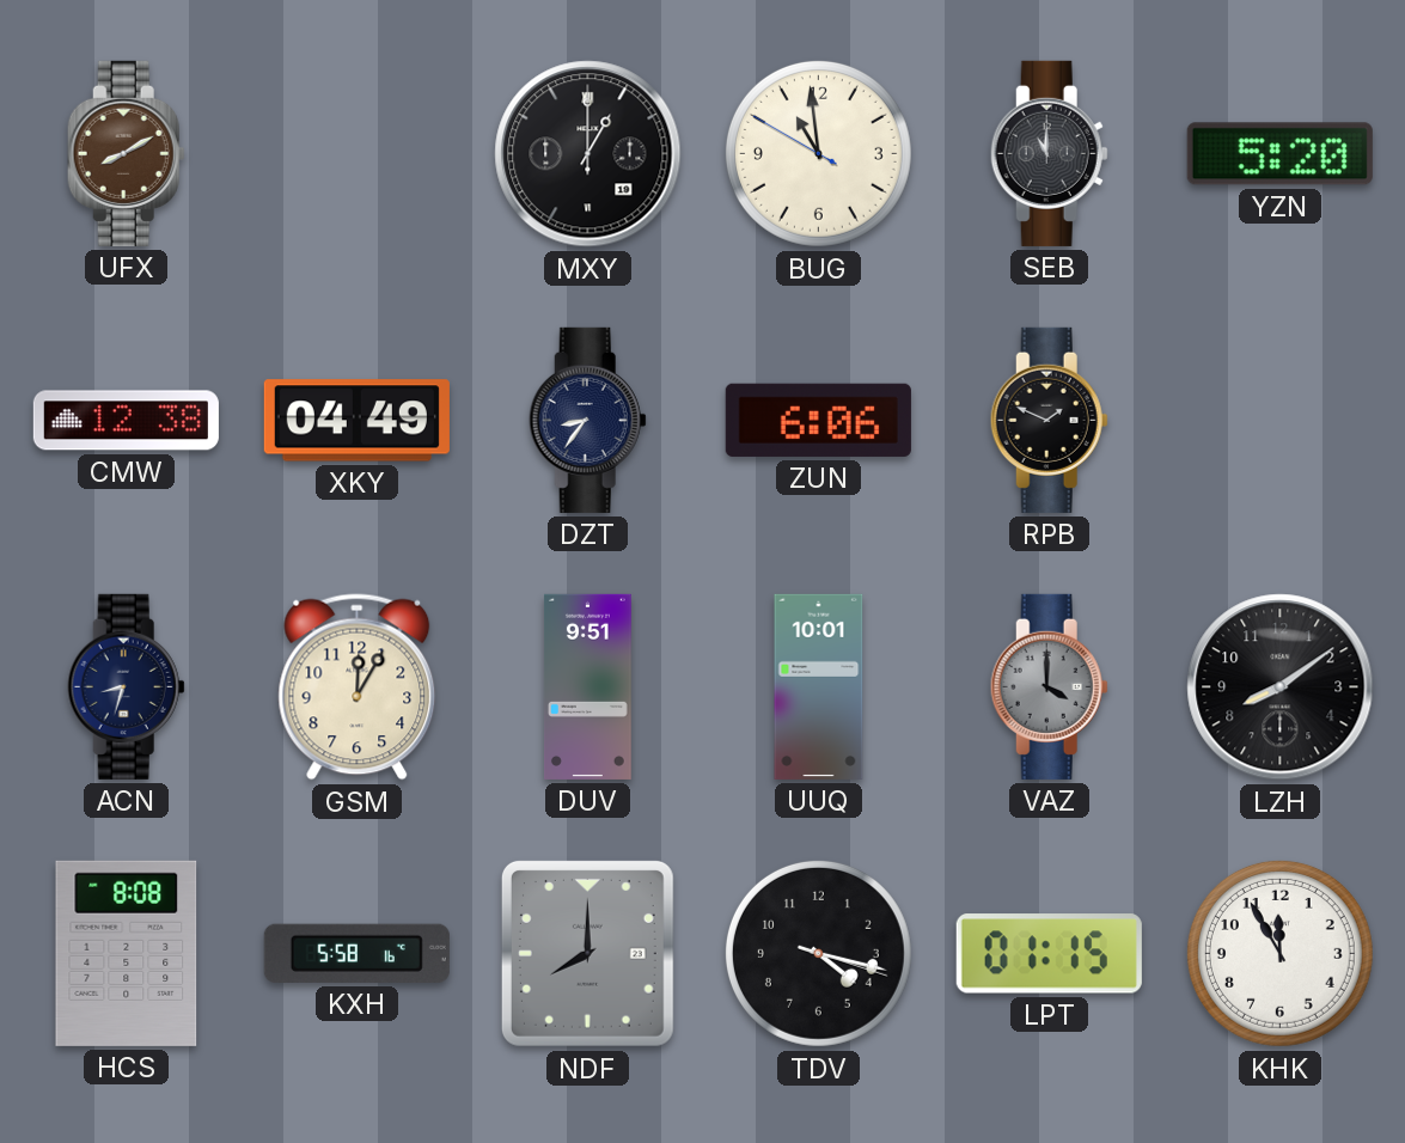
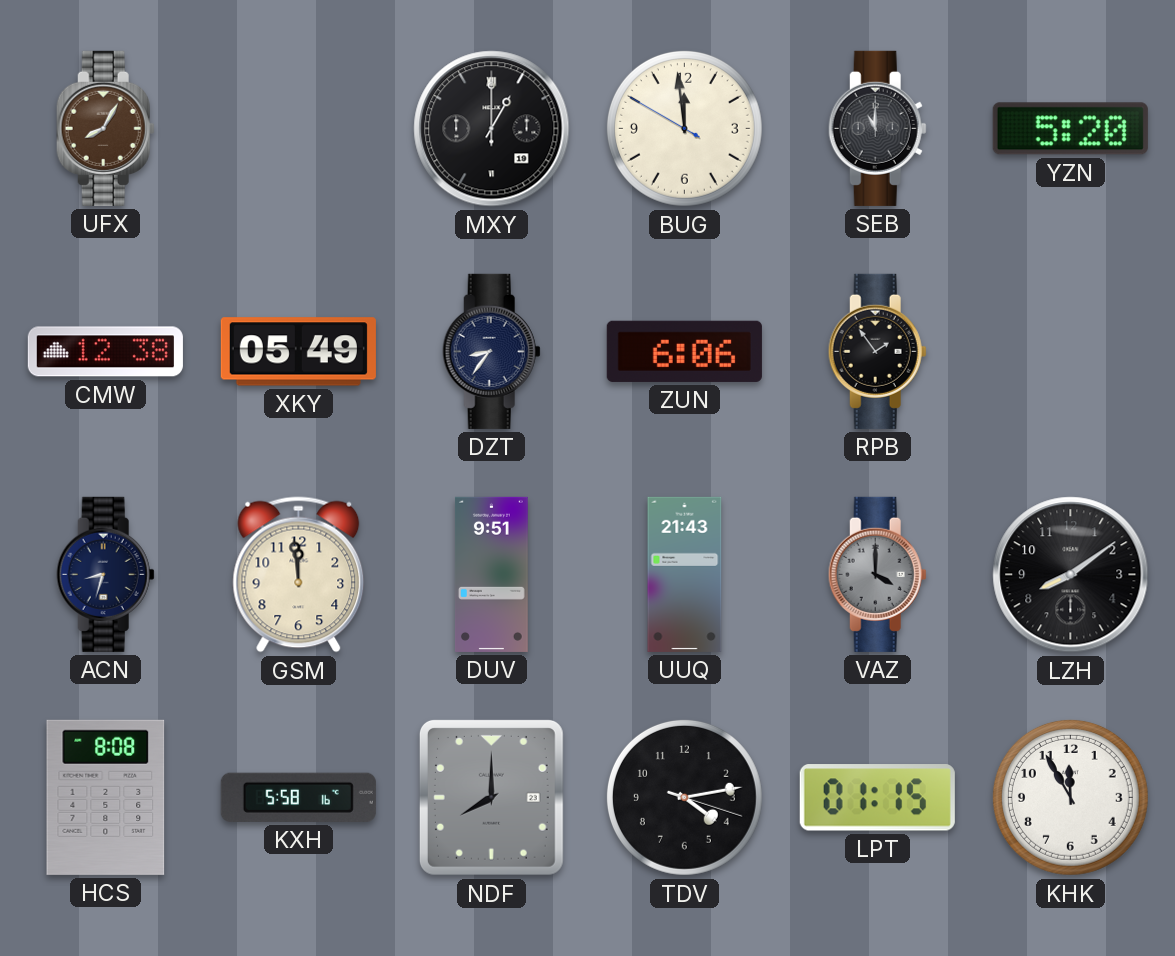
UFX: 8:10 -> 8:05 (105, 128)
BUG: 10:58 -> 11:58 (684, 128)
XKY: 04:49 -> 05:49 (298, 352)
RPB: 1:49 -> 1:54 (877, 351)
GSM: 12:05 -> 11:59 (299, 575)
UUQ: 10:01 -> 21:43 (685, 574)
TDV: 4:17 -> 4:13 (684, 797)
